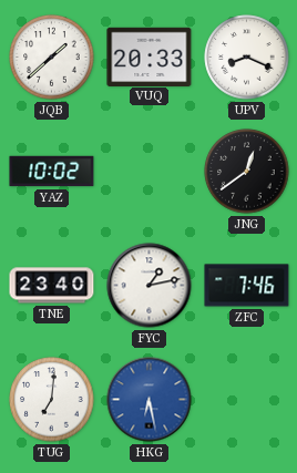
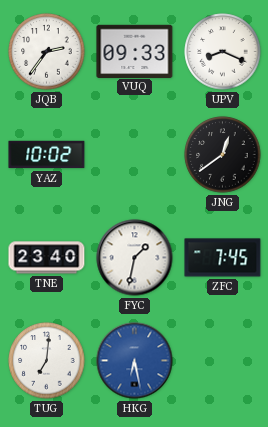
JQB: 1:38 -> 2:36 (47, 52)
VUQ: 20:33 -> 09:33 (135, 51)
FYC: 1:13 -> 1:32 (135, 258)
ZFC: 7:46 -> 7:45 (223, 258)
